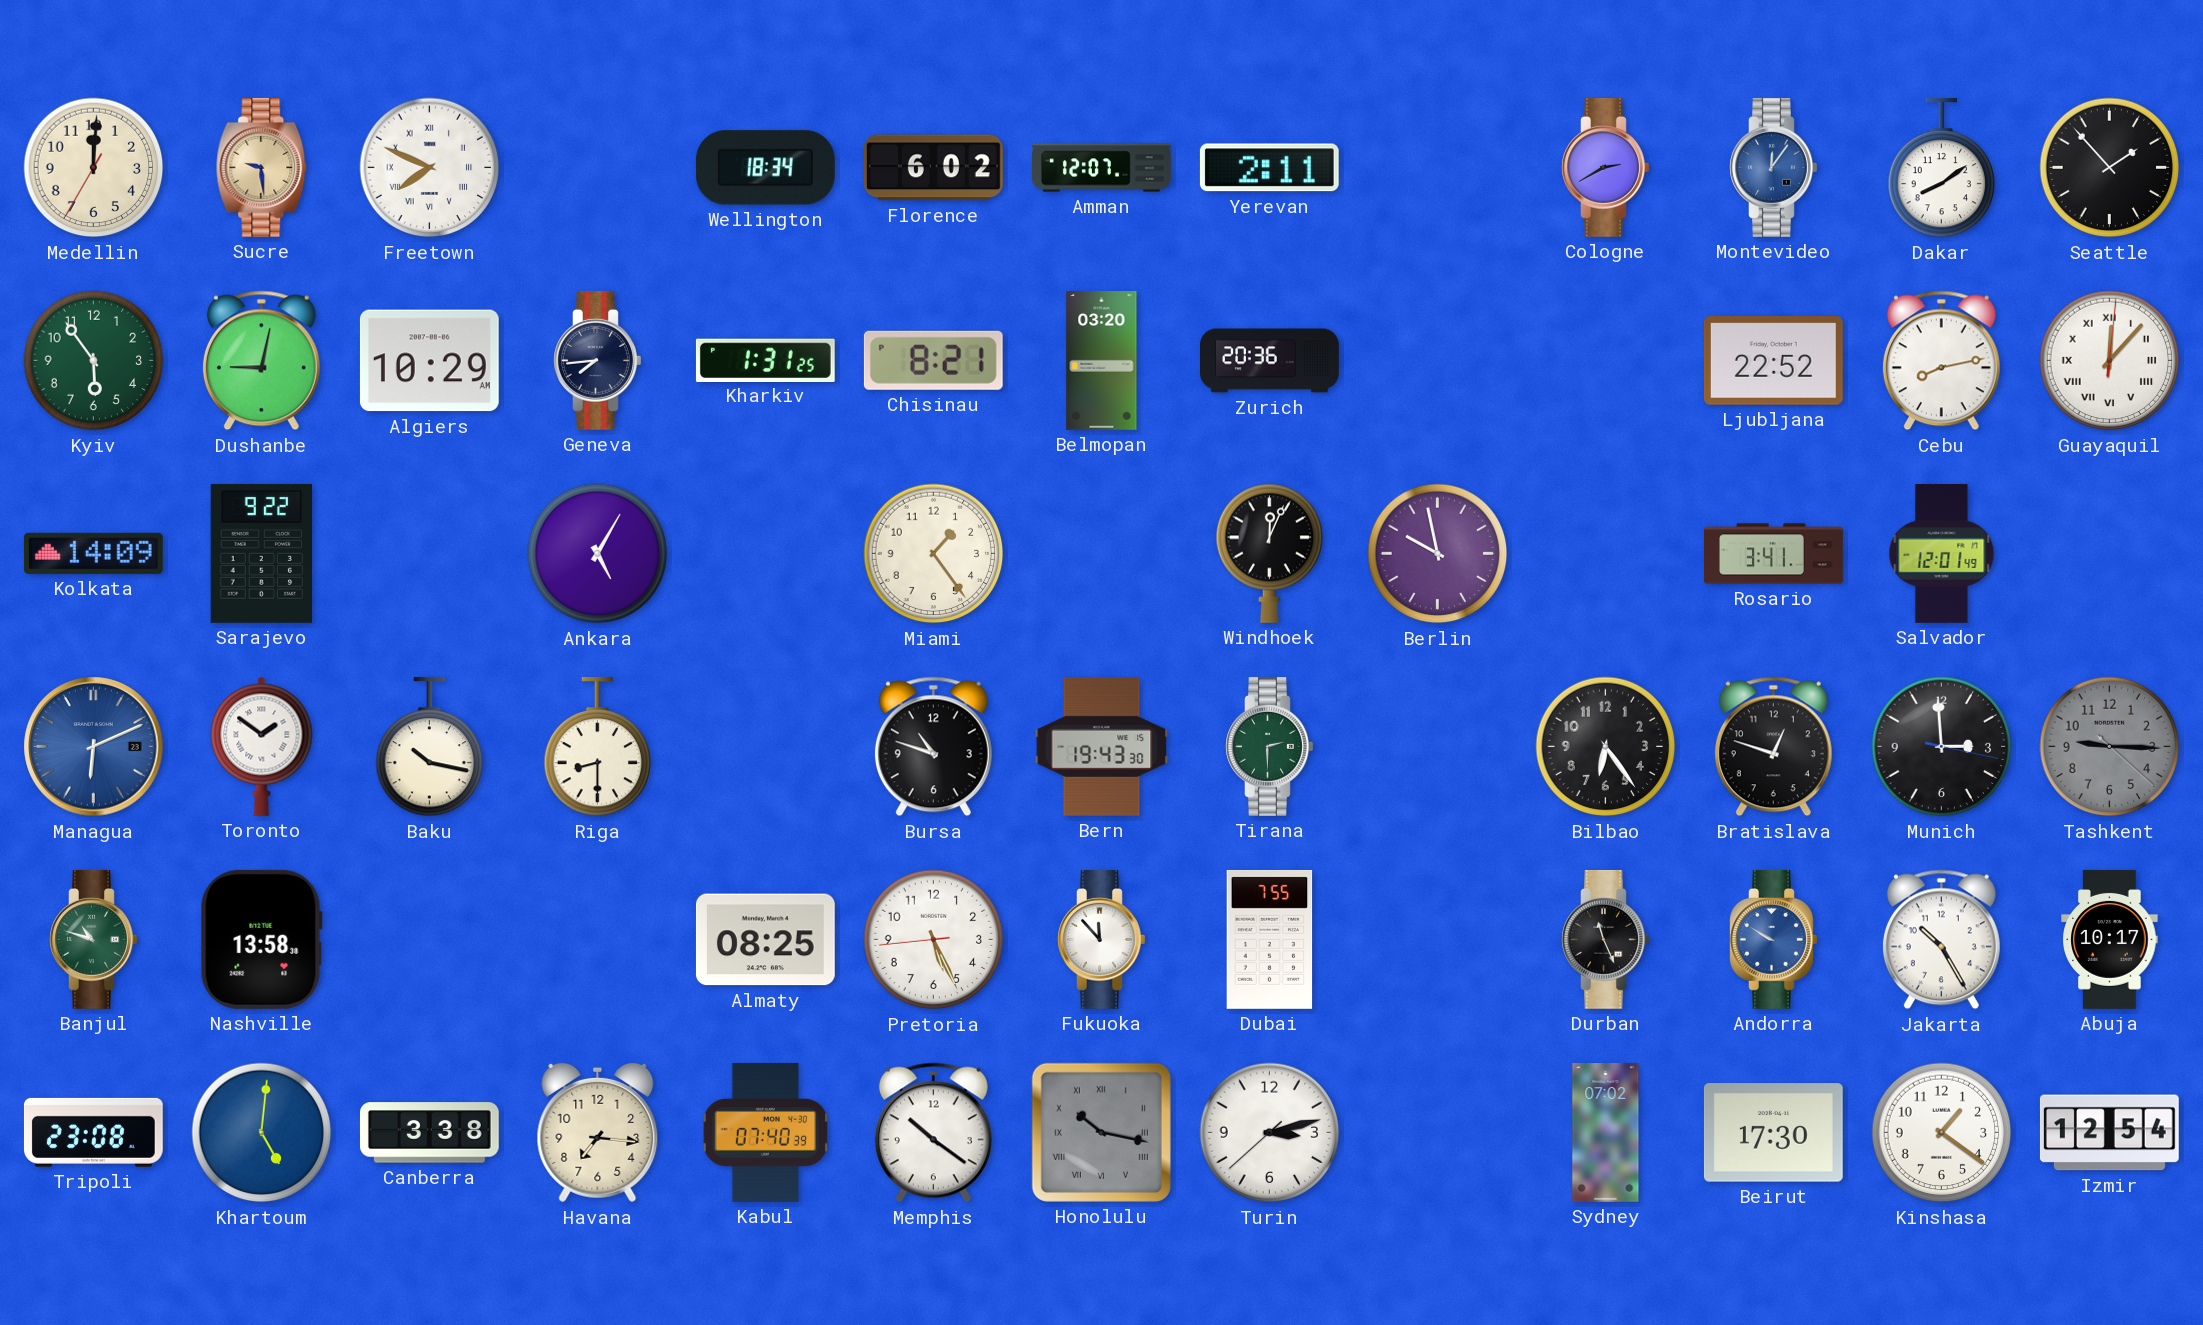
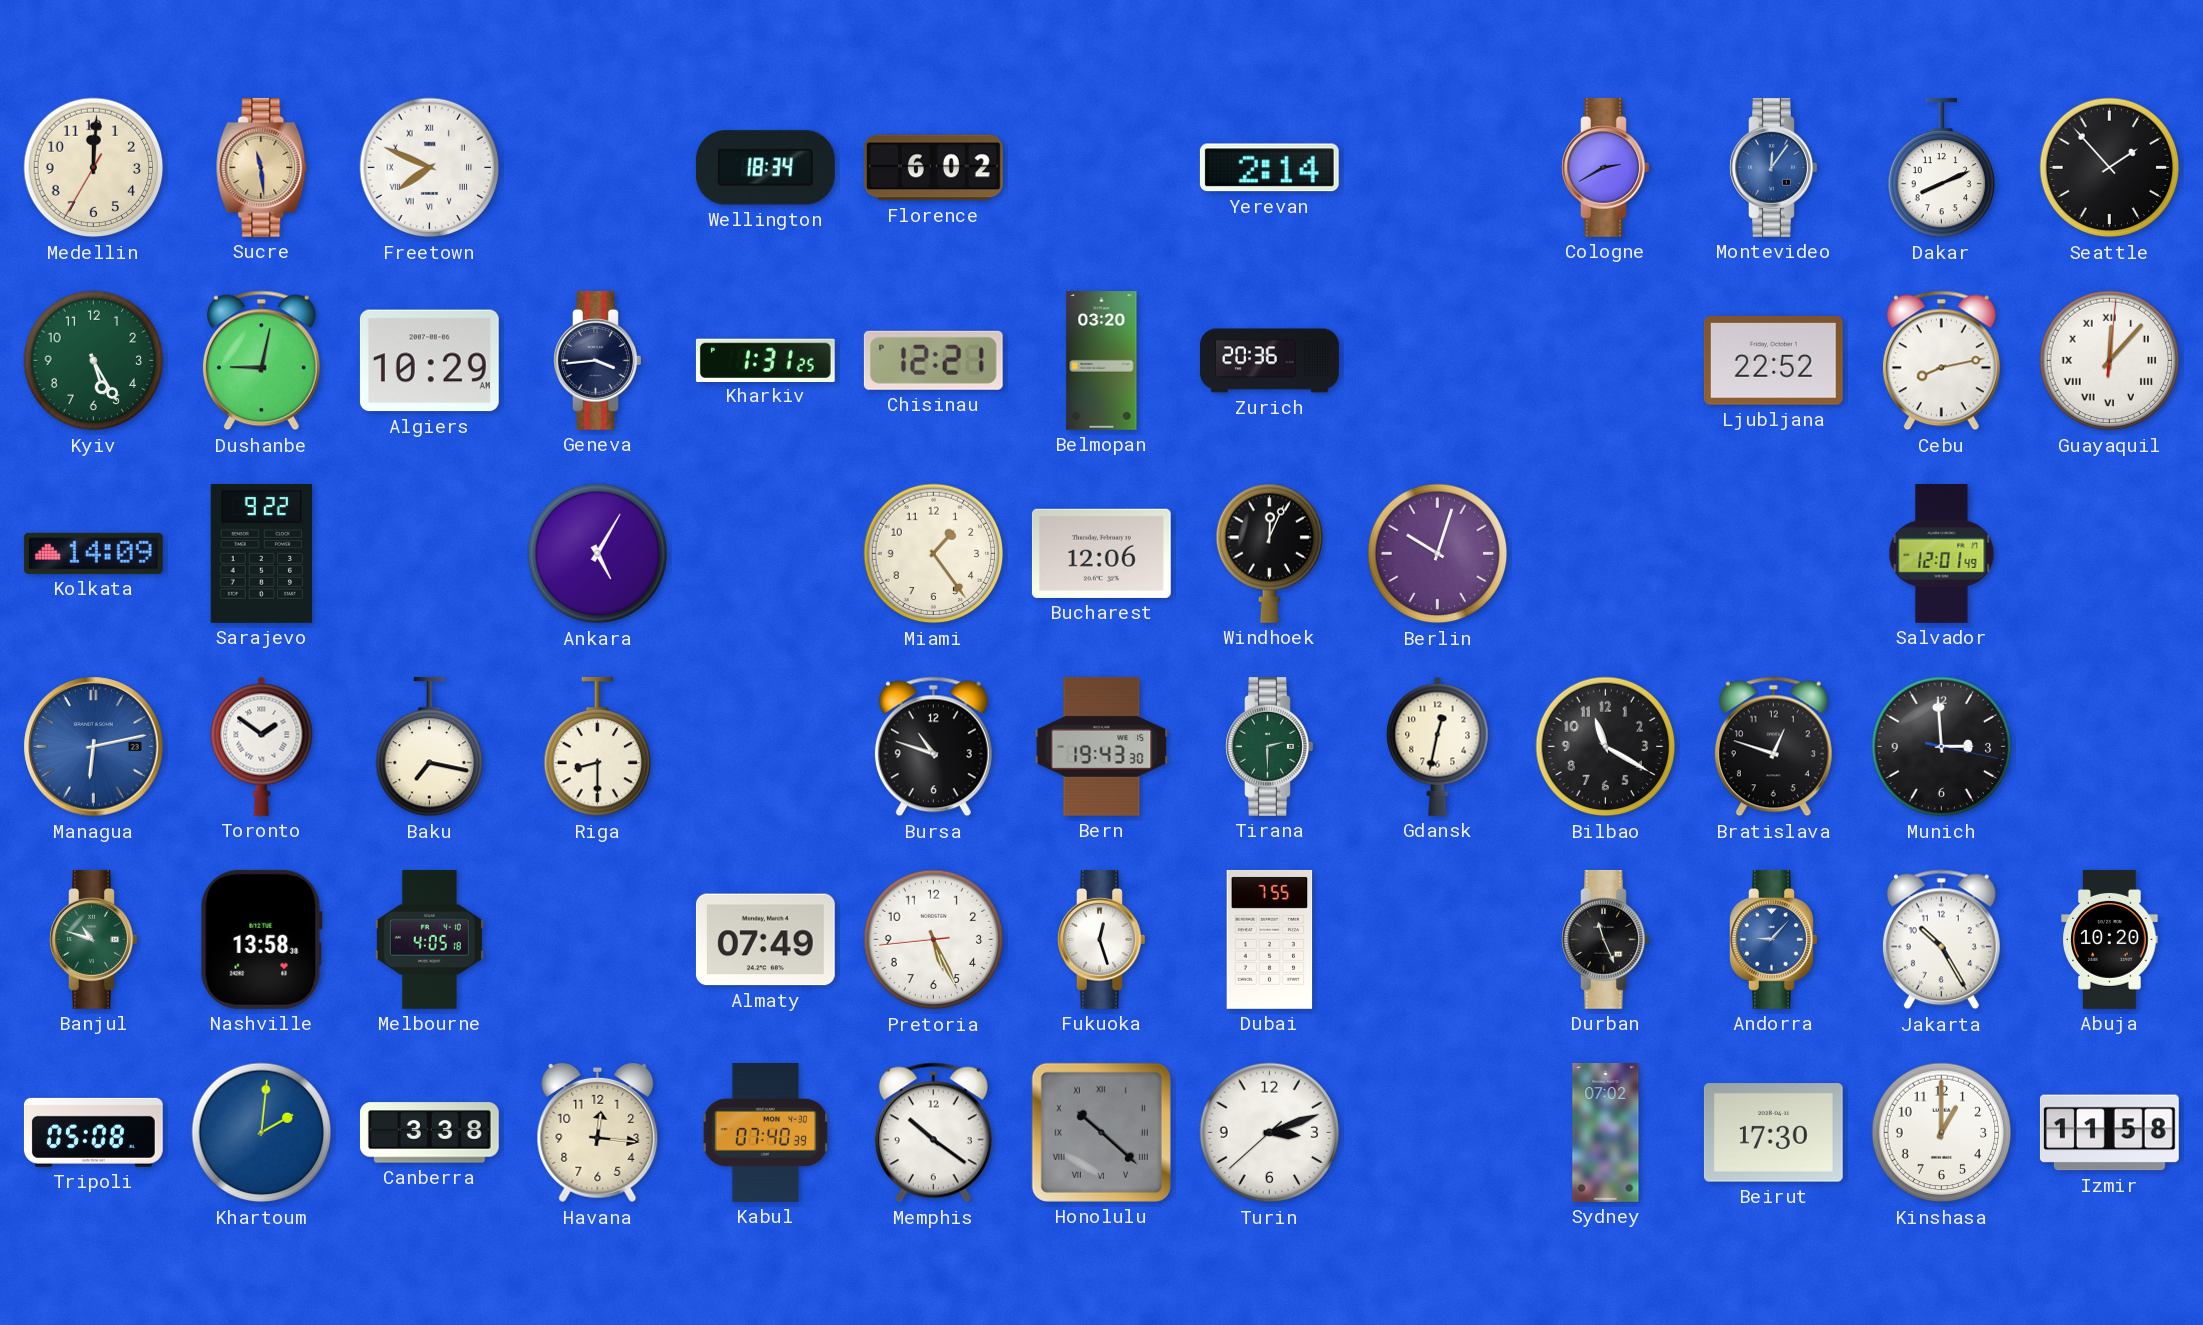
Sucre: 9:29 -> 11:29 (262, 167)
Amman: 12:07 -> none (1102, 168)
Yerevan: 2:11 -> 2:14 (1269, 168)
Dakar: 8:09 -> 8:11 (1941, 168)
Kyiv: 5:54 -> 5:25 (94, 361)
Geneva: 7:44 -> 3:44 (598, 360)
Chisinau: 8:21 -> 12:21 (933, 360)
Bucharest: none -> 12:06 (1101, 553)
Berlin: 9:58 -> 10:03 (1438, 554)
Rosario: 3:41 -> none (1774, 554)
Managua: 6:11 -> 6:13 (94, 747)
Baku: 10:17 -> 7:17 (429, 747)
Gdansk: none -> 12:32 (1438, 746)
Bilbao: 6:24 -> 11:20 (1606, 747)
Tashkent: 9:15 -> none (2110, 747)
Melbourne: none -> 4:05 (429, 939)
Almaty: 08:25 -> 07:49 (765, 940)
Fukuoka: 11:53 -> 12:27 (1102, 939)
Andorra: 9:50 -> 9:07 (1774, 939)
Abuja: 10:17 -> 10:20 (2110, 939)
Tripoli: 23:08 -> 05:08 (93, 1132)
Khartoum: 5:01 -> 2:01 (262, 1133)
Havana: 7:16 -> 12:16 (598, 1133)
Honolulu: 10:17 -> 10:22 (1101, 1132)
Turin: 3:12 -> 3:11 (1270, 1133)
Kinshasa: 1:21 -> 1:00 (1942, 1133)
Izmir: 12:54 -> 11:58 (2109, 1133)
